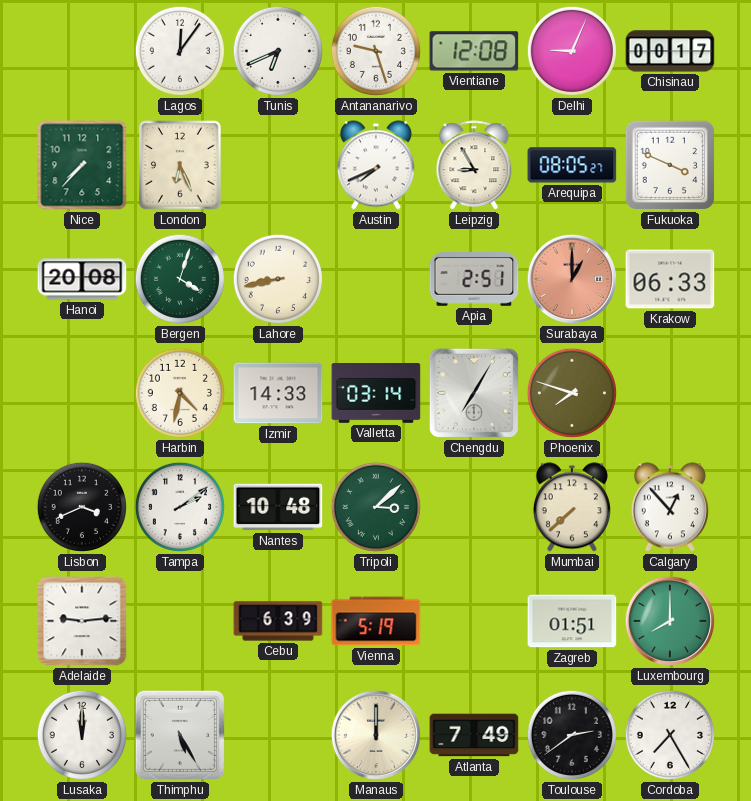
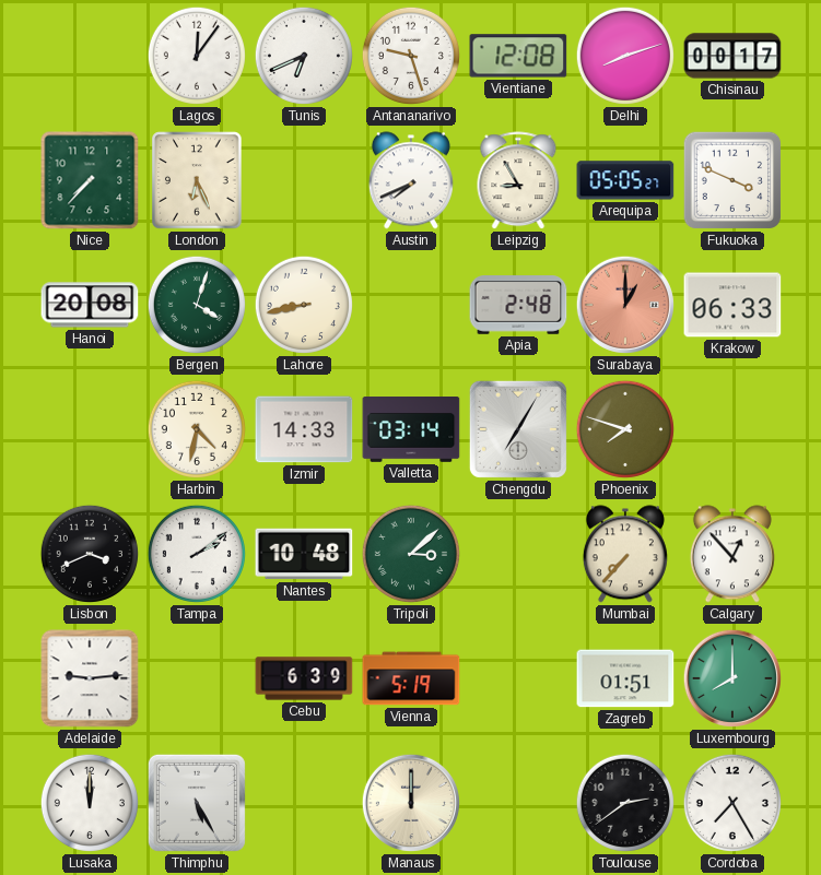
Delhi: 9:04 -> 8:12 (625, 56)
Arequipa: 08:05 -> 05:05 (625, 180)
Apia: 2:51 -> 2:48 (518, 305)
Mumbai: 7:38 -> 7:37 (625, 554)
Atlanta: 7:49 -> none (474, 735)
